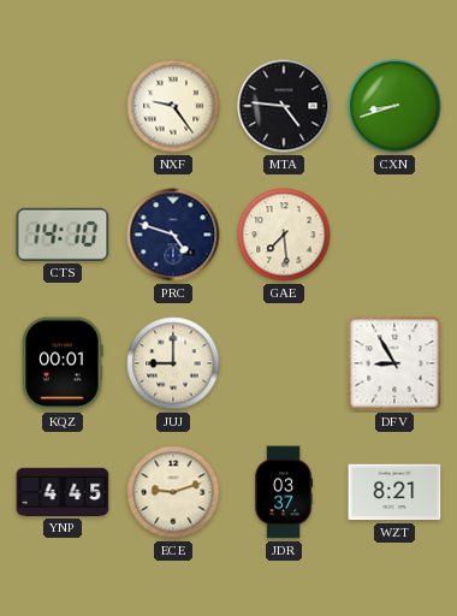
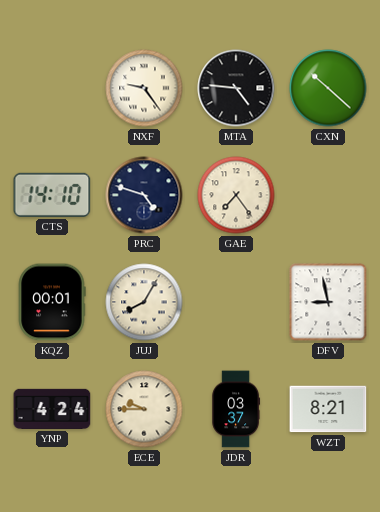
CXN: 8:42 -> 10:22 (328, 88)
GAE: 7:29 -> 7:24 (236, 195)
JUJ: 9:00 -> 8:05 (144, 302)
DFV: 8:55 -> 8:58 (328, 302)
YNP: 4:45 -> 4:24 (52, 409)
ECE: 9:12 -> 9:45 (144, 409)
